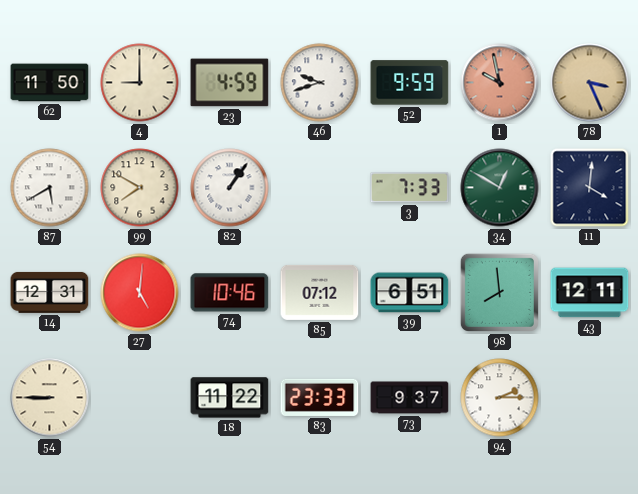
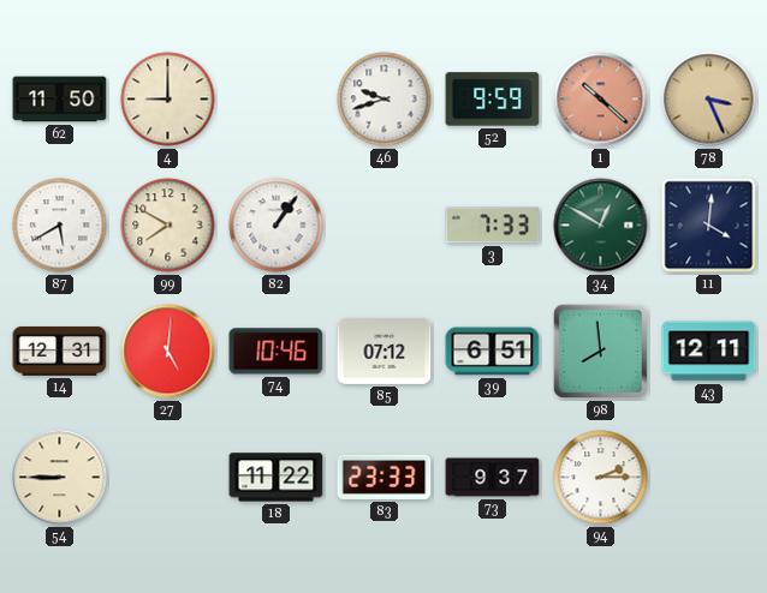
23: 4:59 -> none (230, 83)
1: 9:58 -> 10:22 (601, 100)
